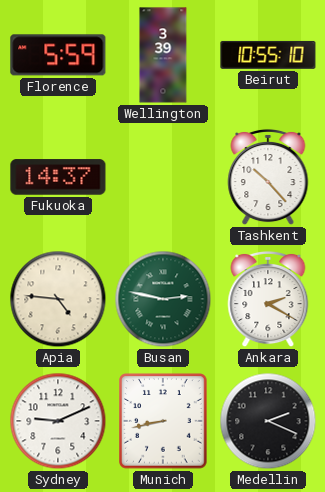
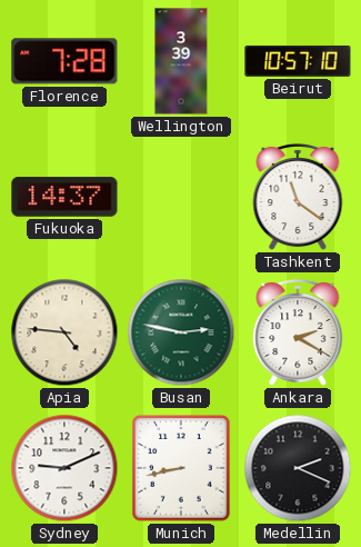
Florence: 5:59 -> 7:28 (64, 61)
Beirut: 10:55 -> 10:57 (298, 61)
Tashkent: 10:23 -> 11:21 (298, 197)
